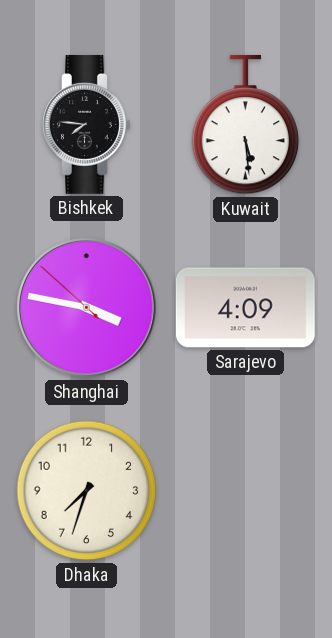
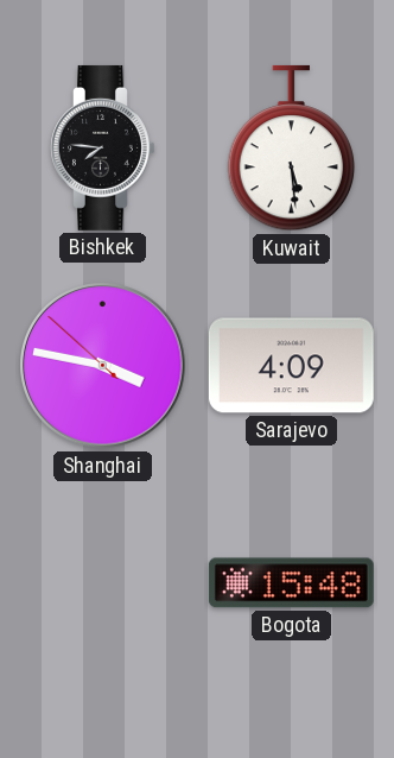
Dhaka: 7:33 -> none (87, 491)
Bogota: none -> 15:48 (291, 583)
